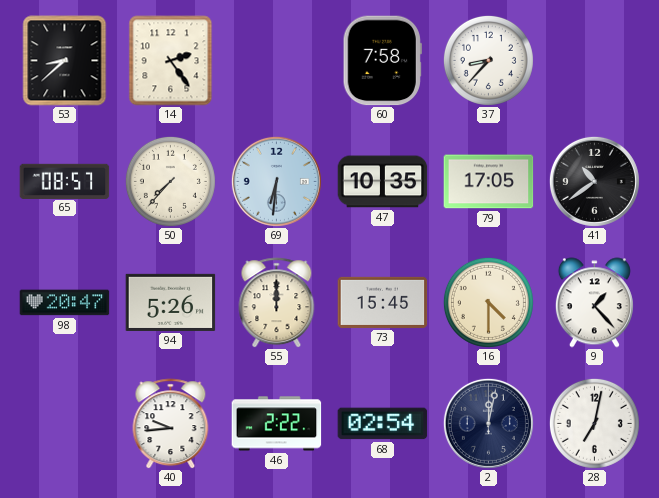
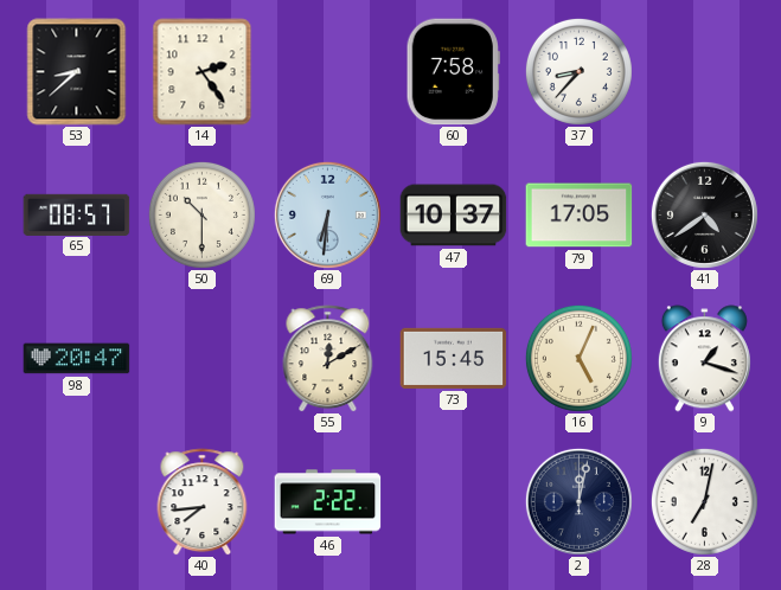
50: 7:37 -> 10:30 (201, 214)
47: 10:35 -> 10:37 (454, 216)
41: 10:39 -> 4:39 (704, 214)
94: 5:26 -> none (171, 302)
55: 12:00 -> 12:10 (328, 359)
16: 4:30 -> 5:04 (578, 358)
9: 1:23 -> 1:18 (704, 359)
40: 9:44 -> 7:44 (203, 502)
68: 02:54 -> none (383, 424)
